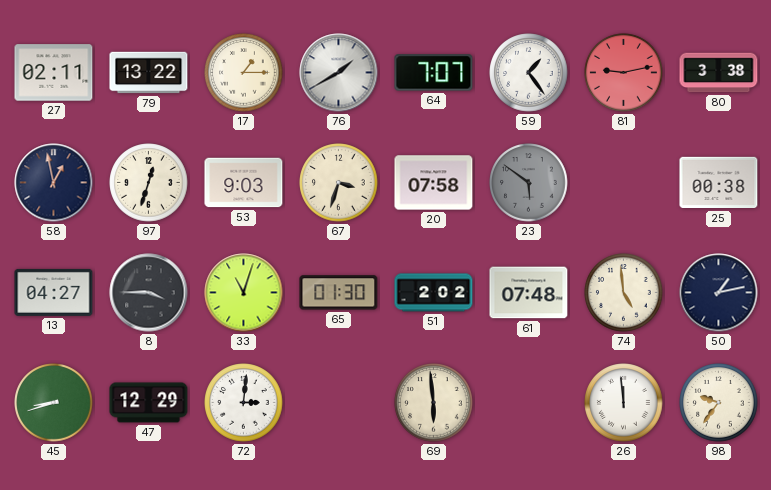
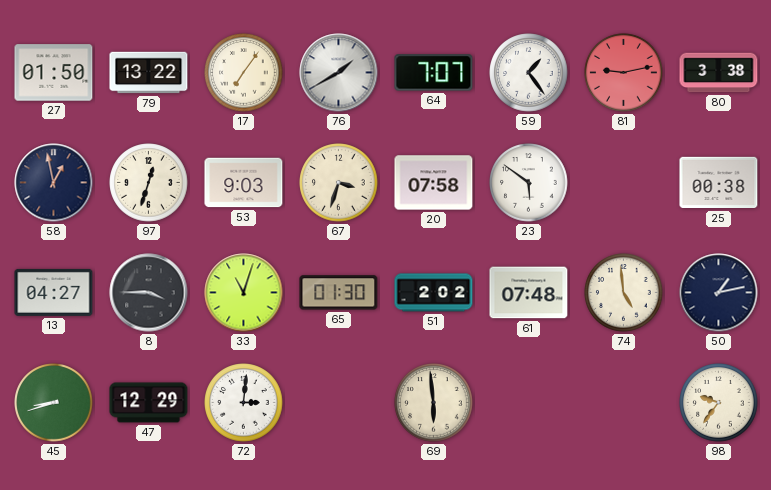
27: 02:11 -> 01:50 (54, 73)
17: 1:15 -> 7:06 (244, 73)
23 dial: grey -> white (529, 183)
26: 11:59 -> none (624, 403)
